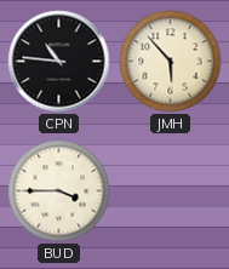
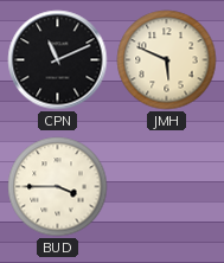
CPN: 10:46 -> 11:11 (58, 60)
JMH: 5:53 -> 5:49 (167, 60)
